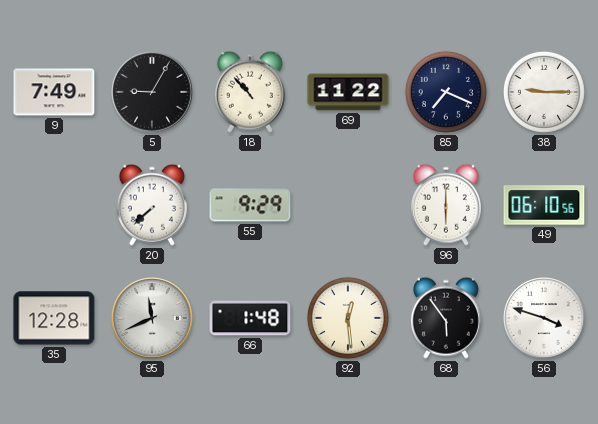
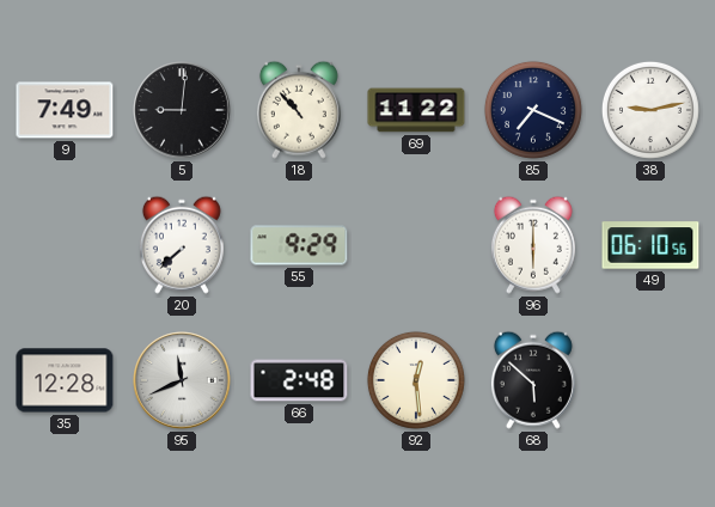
5: 9:05 -> 9:01 (182, 110)
38: 9:15 -> 9:13 (650, 110)
66: 1:48 -> 2:48 (299, 380)
68: 5:54 -> 5:52 (533, 380)
56: 3:48 -> none (544, 318)
